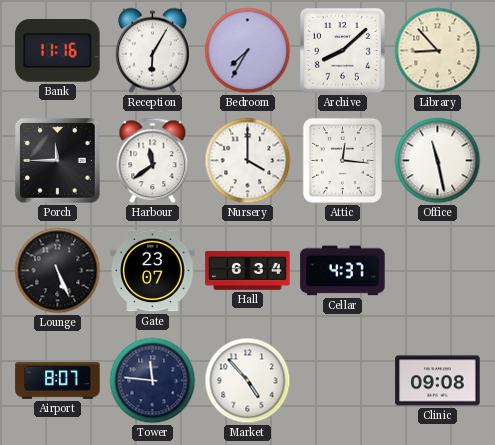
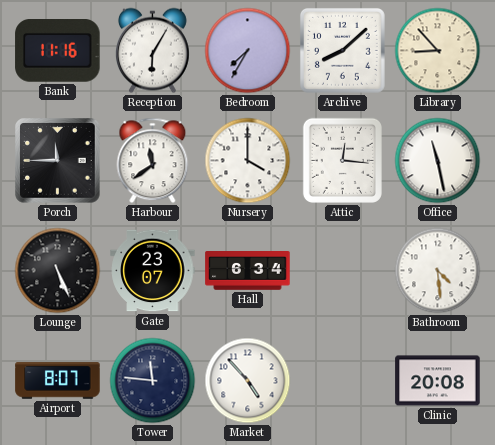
Cellar: 4:37 -> none (343, 271)
Bathroom: none -> 4:29 (438, 271)
Clinic: 09:08 -> 20:08 (438, 381)
